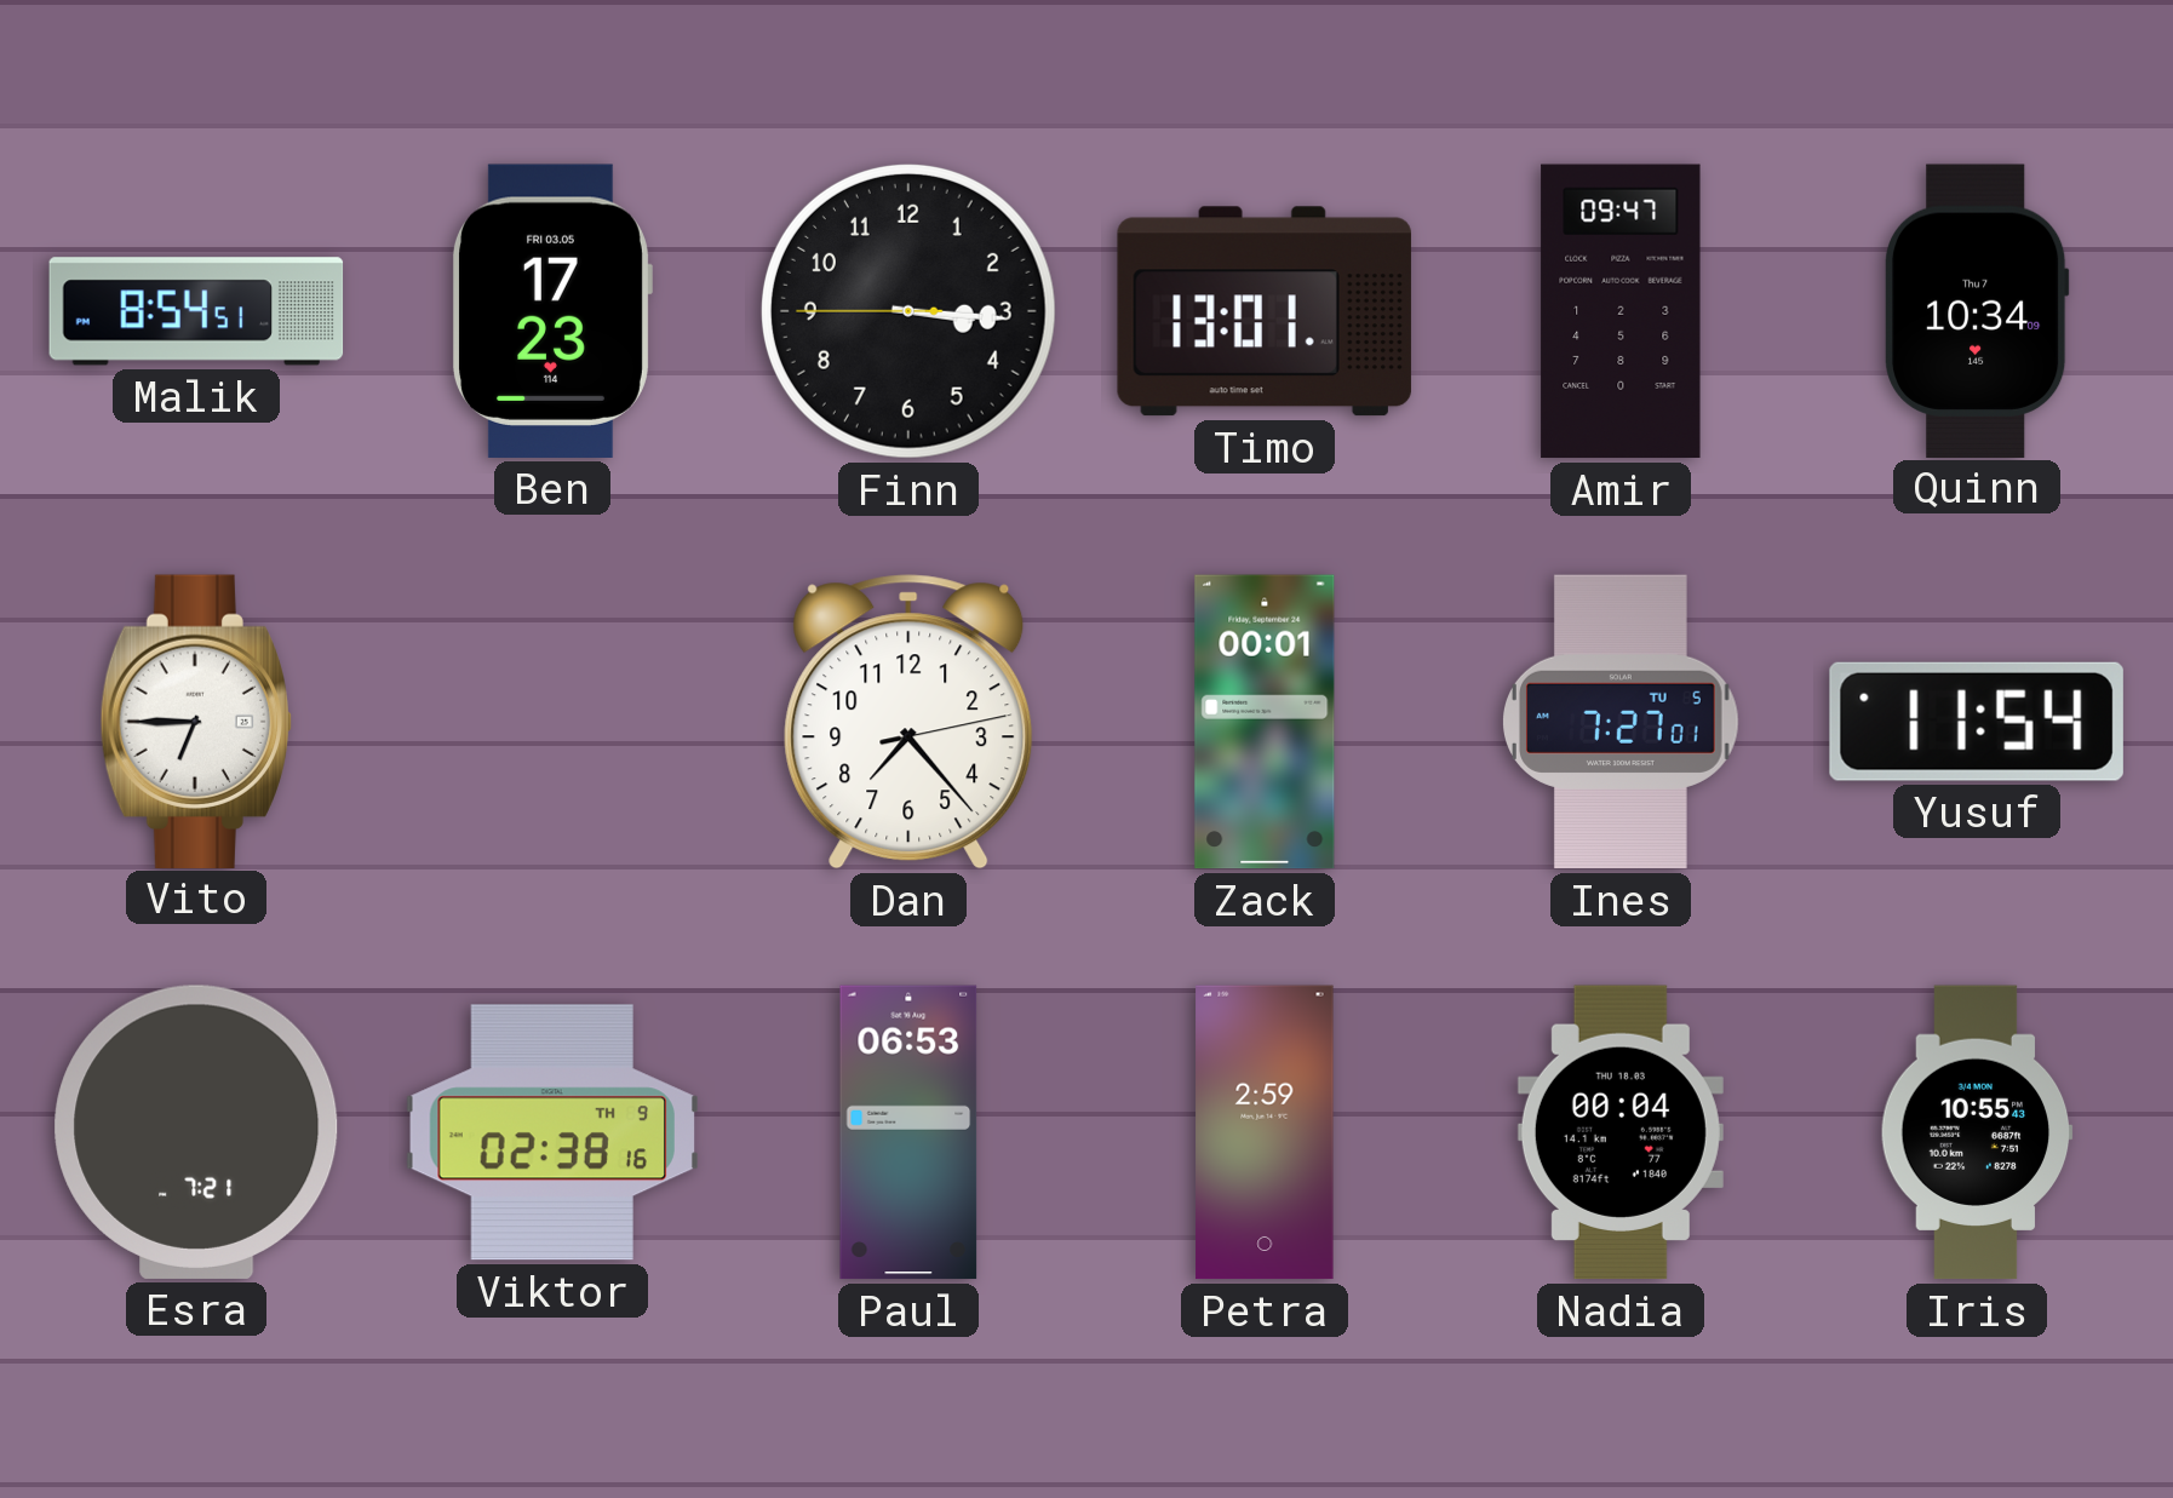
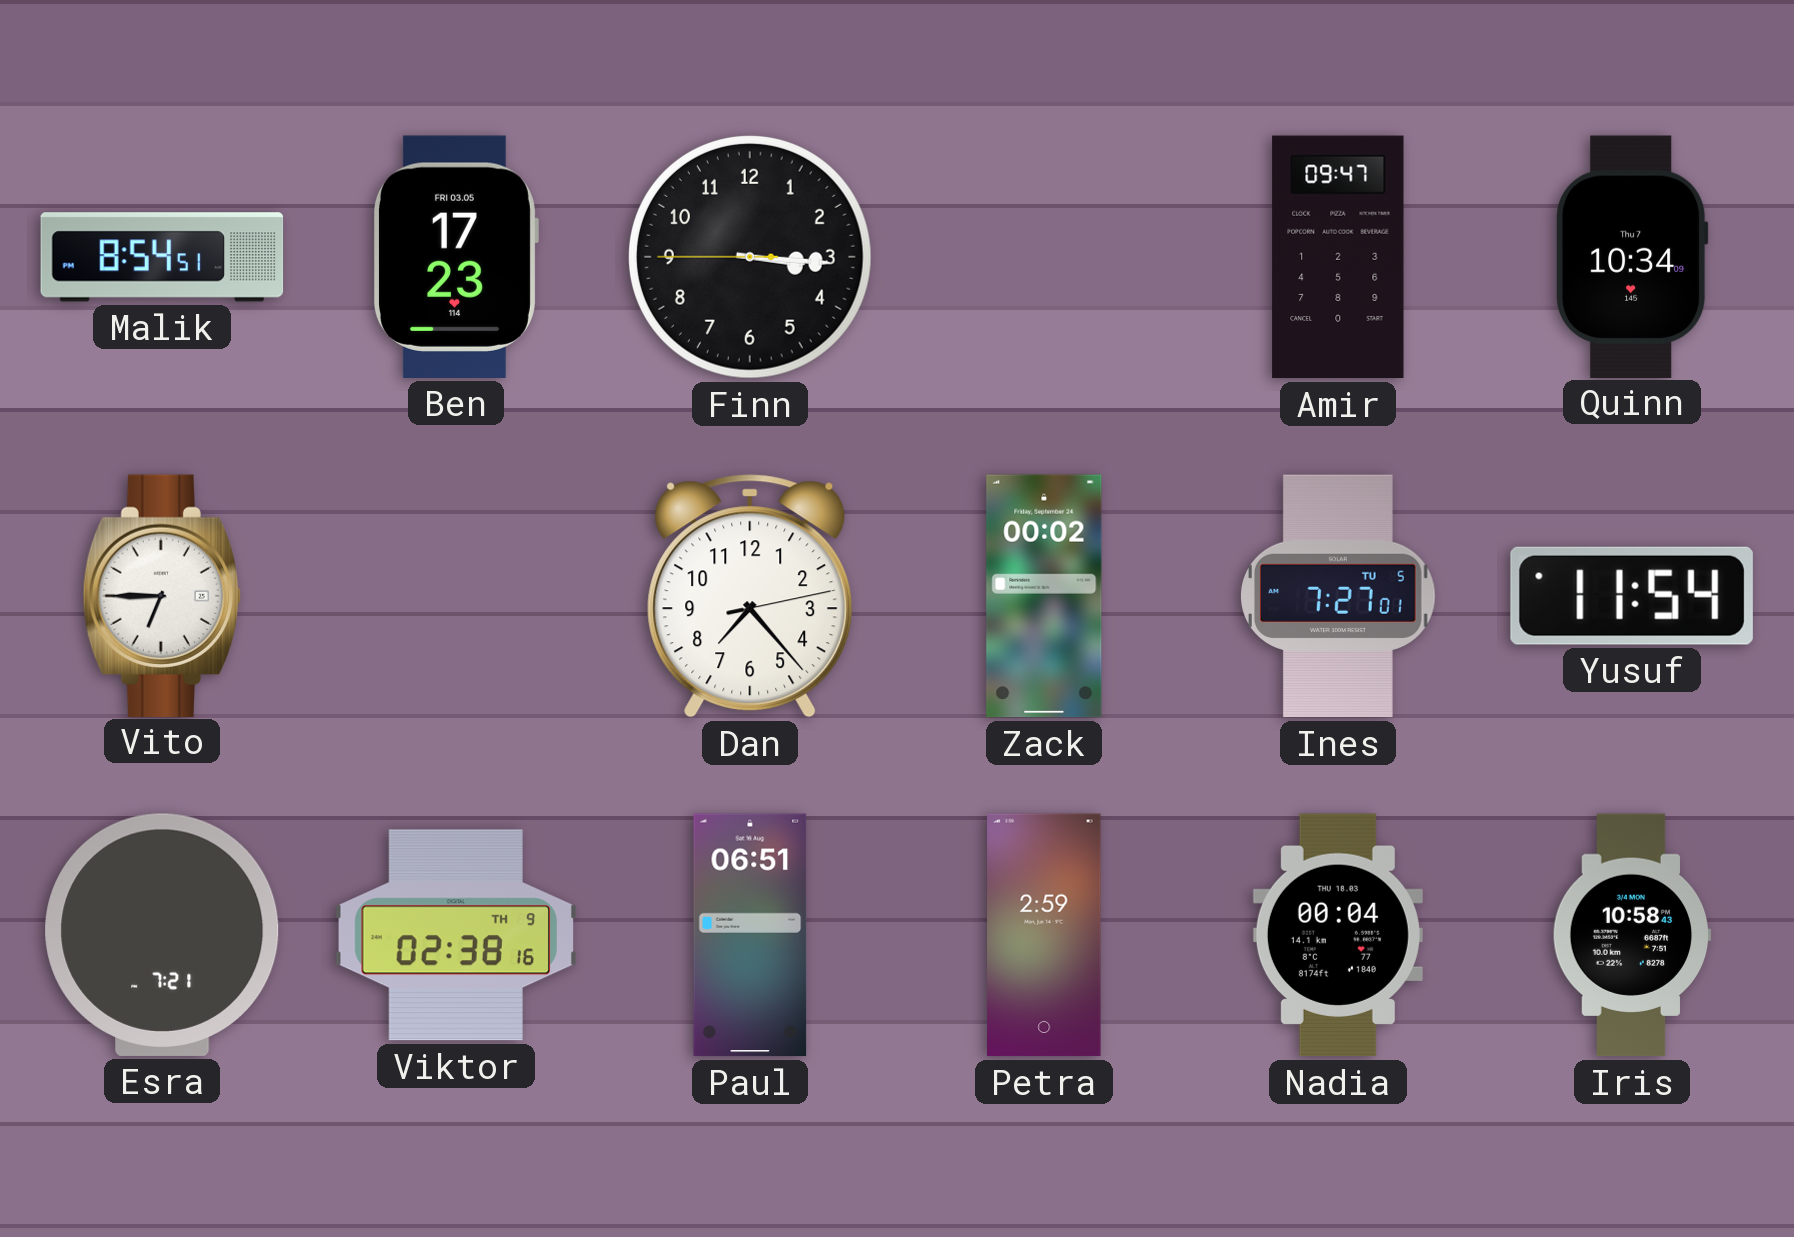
Timo: 13:01 -> none (1265, 311)
Zack: 00:01 -> 00:02 (1044, 596)
Paul: 06:53 -> 06:51 (750, 935)
Iris: 10:55 -> 10:58 (1632, 935)
